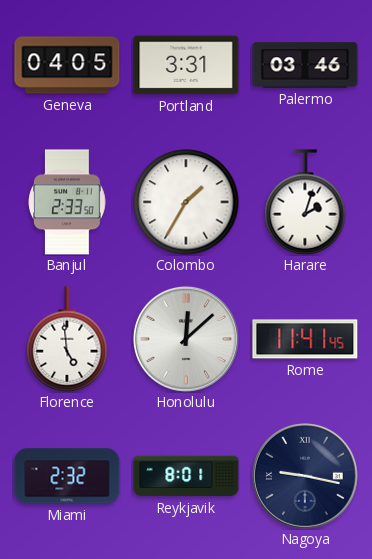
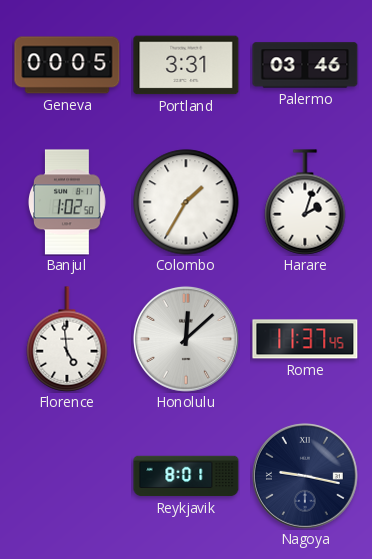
Geneva: 04:05 -> 00:05 (67, 65)
Banjul: 2:33 -> 1:02 (68, 202)
Rome: 11:41 -> 11:37 (305, 339)
Miami: 2:32 -> none (67, 476)
